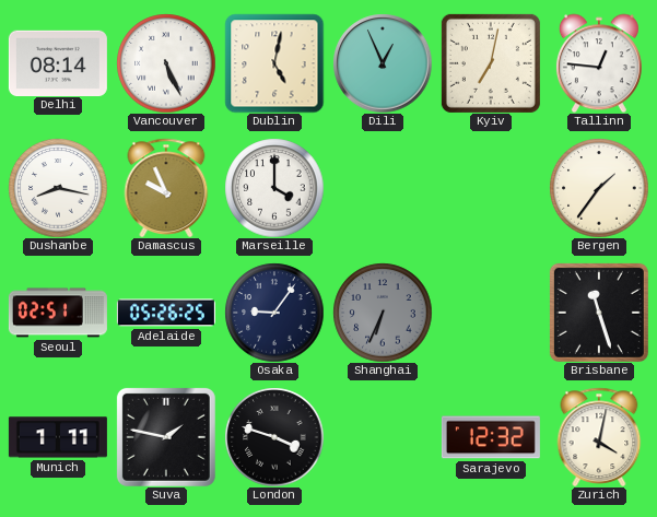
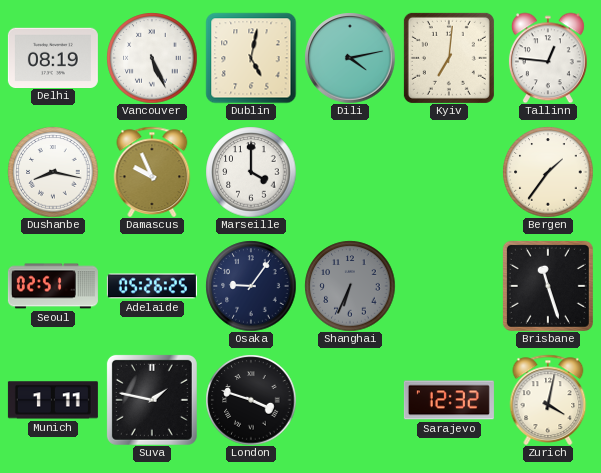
Delhi: 08:14 -> 08:19 (53, 57)
Dili: 12:56 -> 4:13 (350, 58)
Kyiv: 7:02 -> 7:01 (449, 58)
